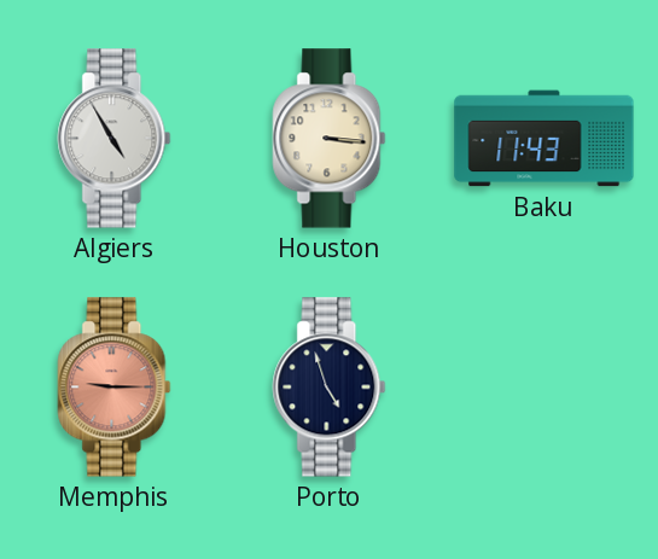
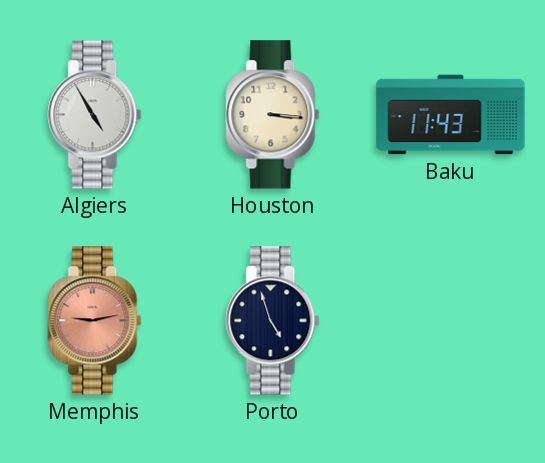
Memphis: 9:15 -> 9:13 (95, 321)
